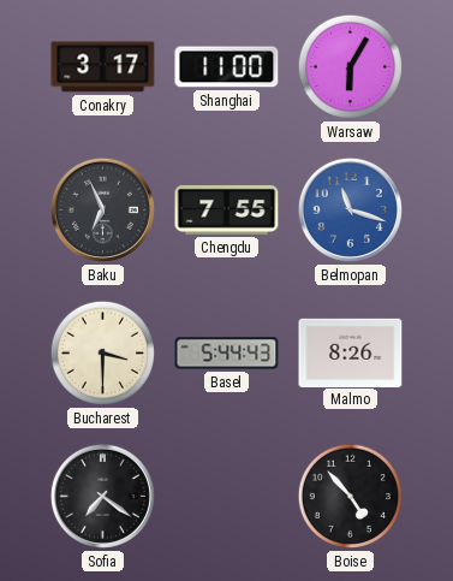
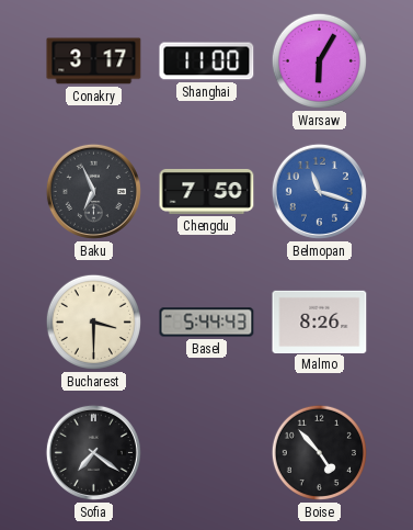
Chengdu: 7:55 -> 7:50 (207, 191)
